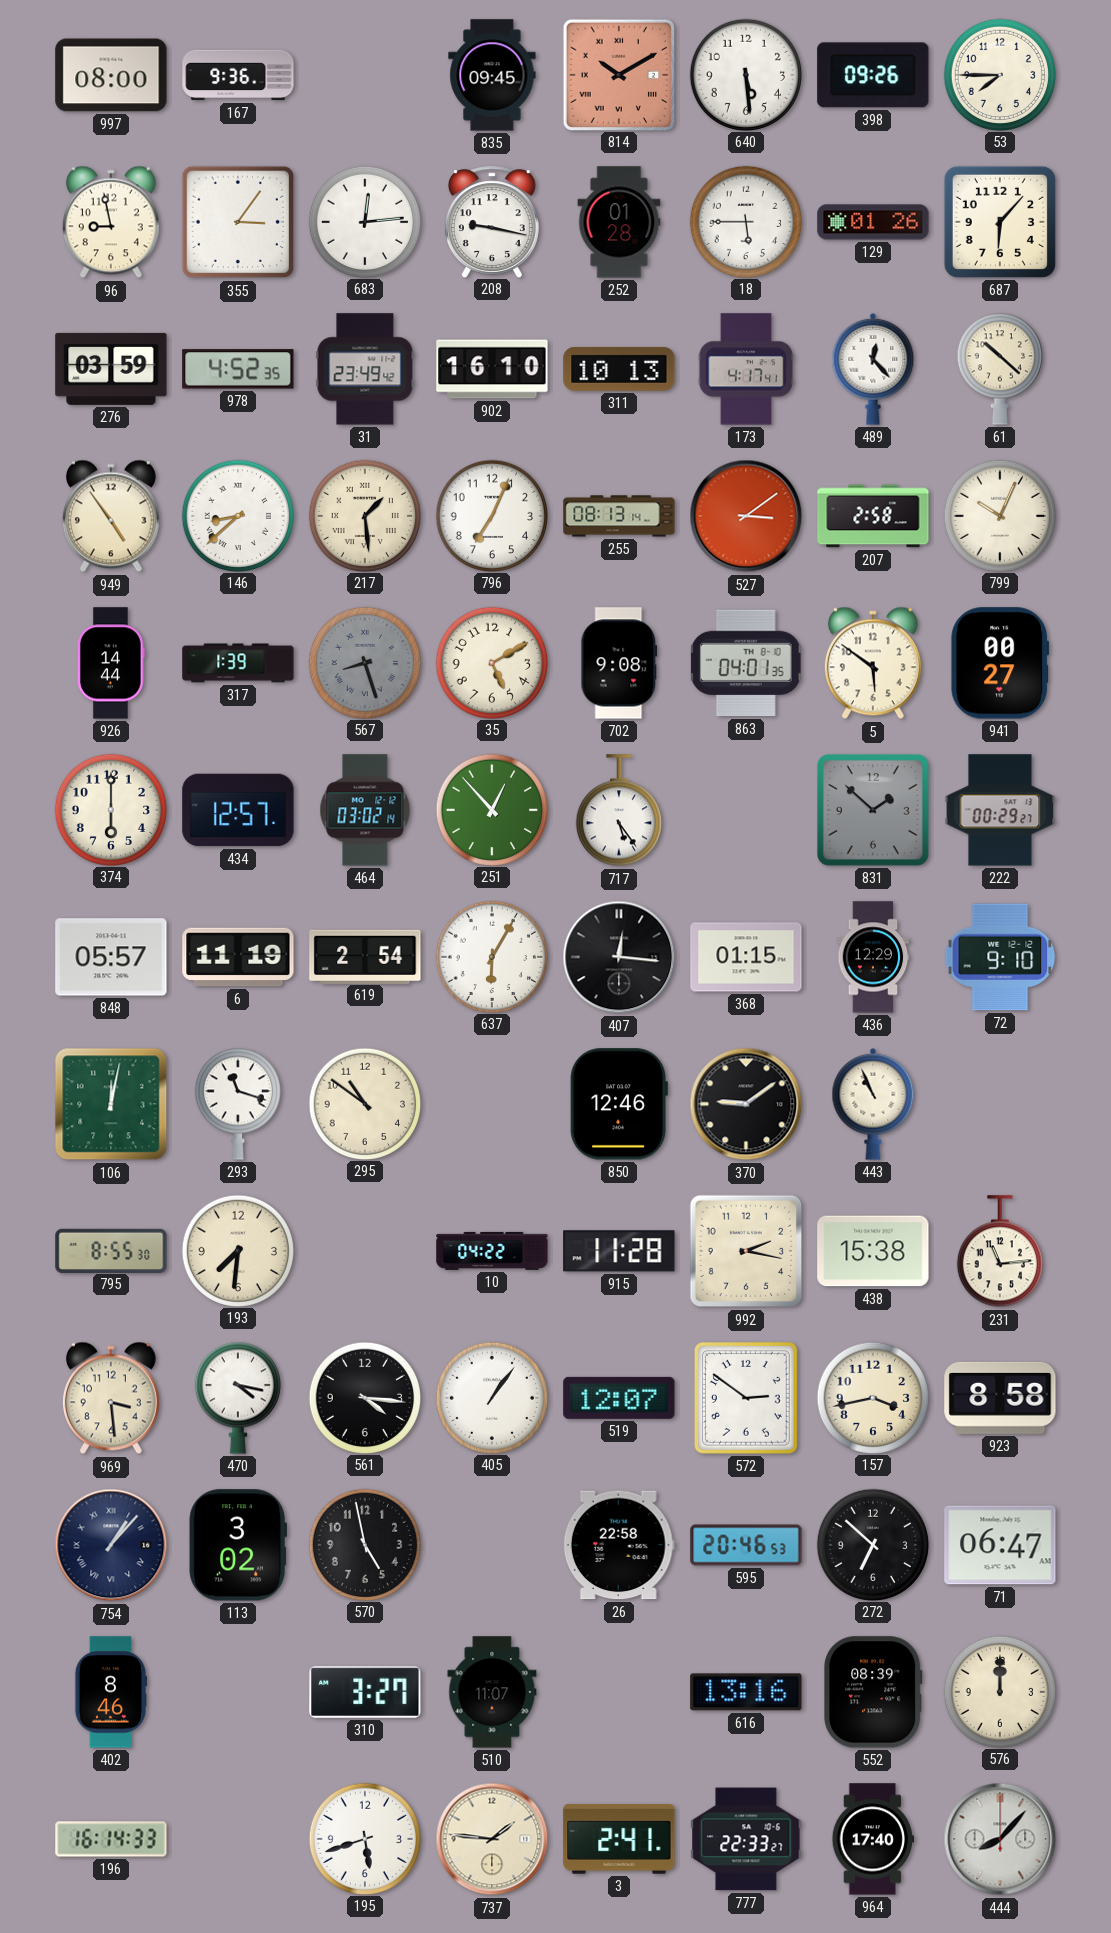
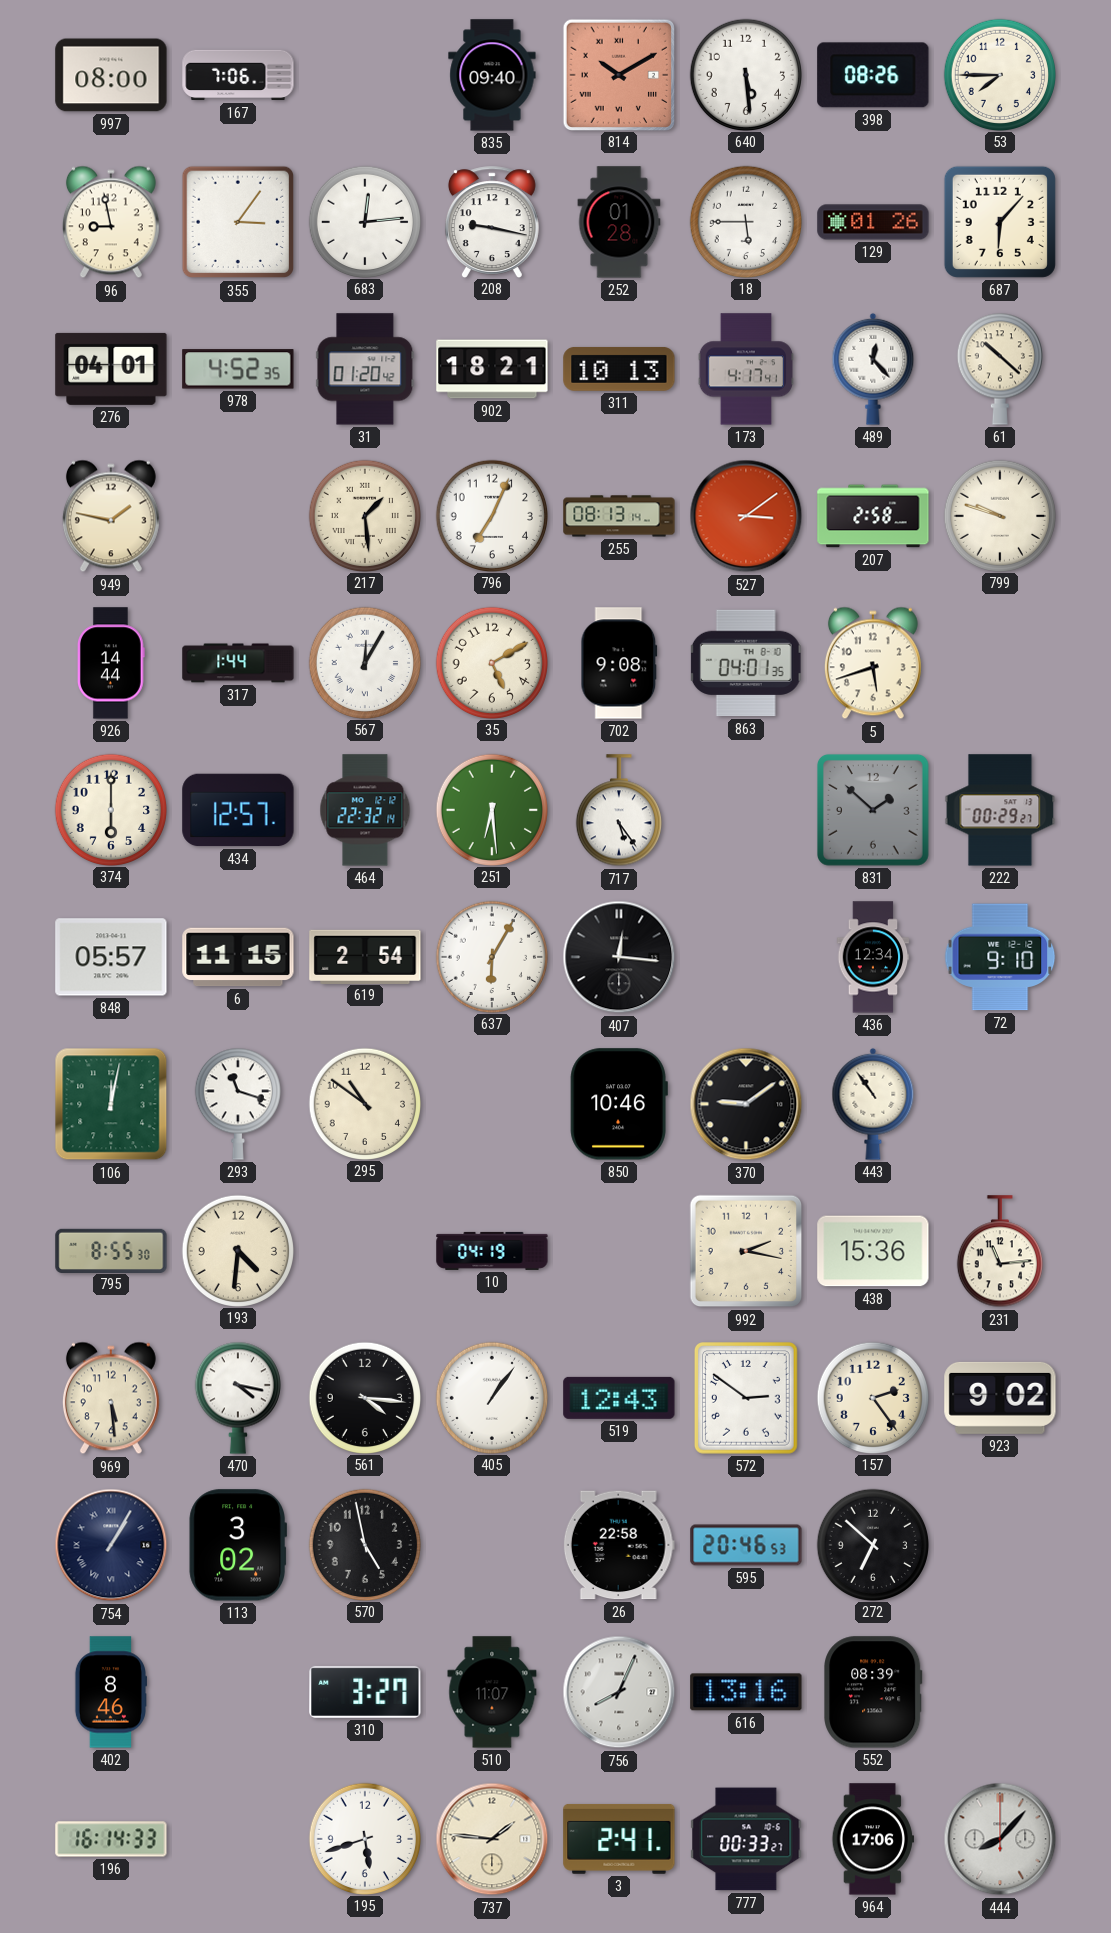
167: 9:36 -> 7:06 (238, 75)
835: 09:45 -> 09:40 (492, 75)
398: 09:26 -> 08:26 (873, 75)
276: 03:59 -> 04:01 (111, 369)
31: 23:49 -> 01:20 (365, 369)
902: 16:10 -> 18:21 (492, 369)
949: 4:54 -> 1:47 (111, 516)
146: 8:38 -> none (237, 515)
799: 10:04 -> 9:48 (999, 515)
317: 1:39 -> 1:44 (238, 663)
567: 8:27 -> 12:05 (364, 662)
567 dial: grey -> white (364, 662)
5: 5:51 -> 5:42 (873, 663)
941: 00:27 -> none (1000, 663)
464: 03:02 -> 22:32 (365, 810)
251: 12:53 -> 6:29 (491, 809)
6: 11:19 -> 11:15 (238, 957)
368: 01:15 -> none (746, 957)
436: 12:29 -> 12:34 (873, 957)
850: 12:46 -> 10:46 (619, 1104)
443: 10:56 -> 10:54 (873, 1104)
193: 7:31 -> 4:31 (237, 1250)
10: 04:22 -> 04:19 (492, 1251)
915: 11:28 -> none (619, 1251)
438: 15:38 -> 15:36 (873, 1251)
969: 3:29 -> 5:29 (111, 1398)
519: 12:07 -> 12:43 (619, 1398)
157: 3:43 -> 2:24 (872, 1397)
923: 8:58 -> 9:02 (1000, 1398)
754: 1:07 -> 1:05 (111, 1545)
71: 06:47 -> none (1000, 1545)
756: none -> 8:04 (619, 1692)
576: 12:00 -> none (999, 1691)
777: 22:33 -> 00:33 (746, 1839)
964: 17:40 -> 17:06 (872, 1839)
